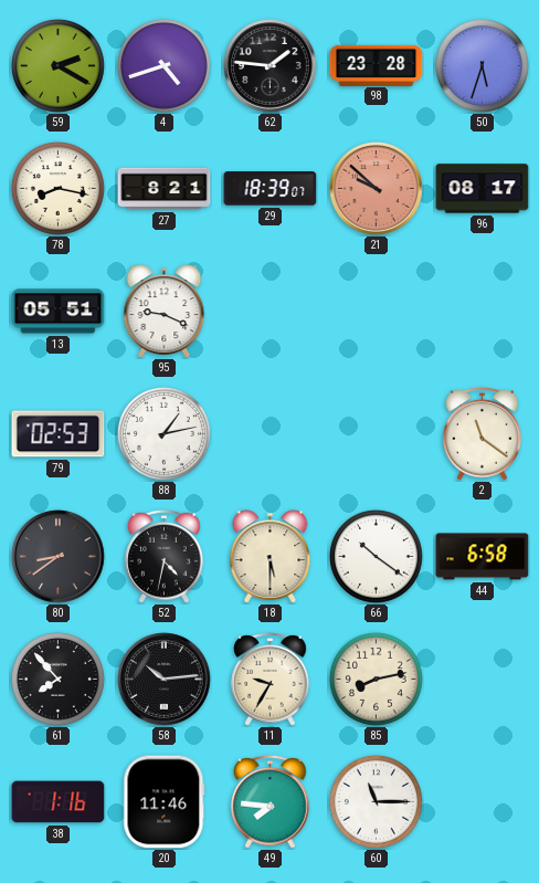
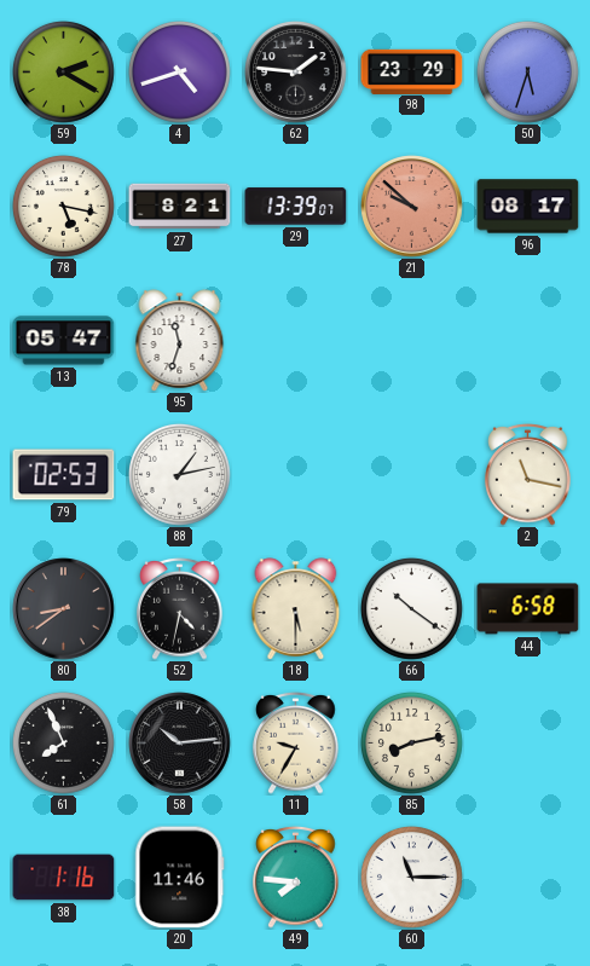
98: 23:28 -> 23:29 (412, 71)
78: 8:17 -> 5:17 (63, 206)
29: 18:39 -> 13:39 (296, 207)
13: 05:51 -> 05:47 (64, 341)
95: 9:19 -> 11:33 (180, 341)
2: 11:21 -> 11:17 (528, 475)
61: 7:53 -> 7:56 (63, 742)
